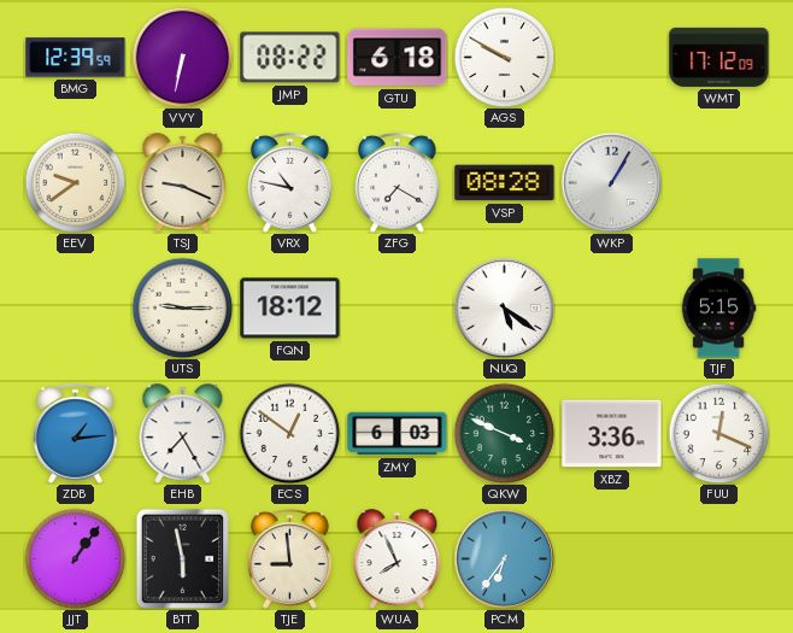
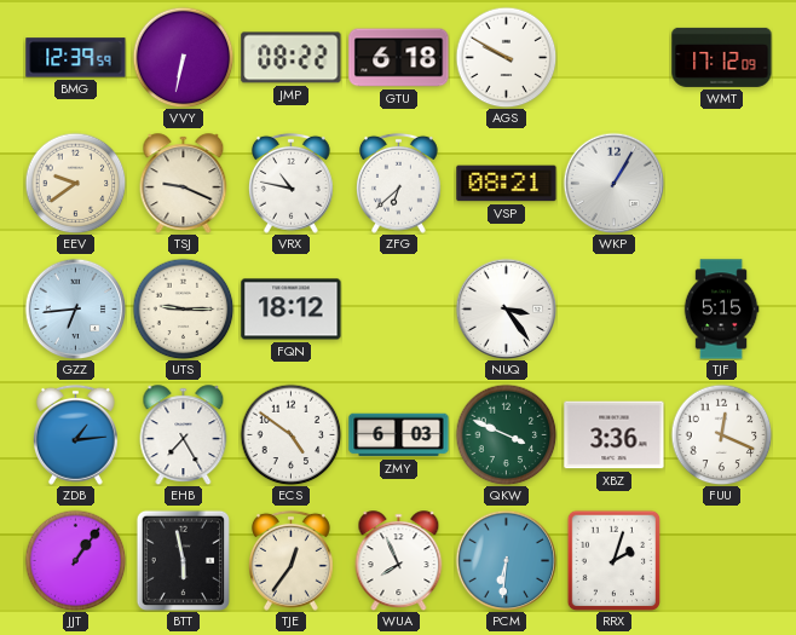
ZFG: 7:20 -> 6:38 (398, 183)
VSP: 08:28 -> 08:21 (507, 184)
GZZ: none -> 6:44 (75, 308)
NUQ: 5:21 -> 3:24 (506, 308)
ECS: 12:51 -> 4:51 (290, 434)
TJE: 8:59 -> 12:36 (290, 560)
PCM: 6:36 -> 6:31 (506, 560)
RRX: none -> 2:03 (613, 560)
